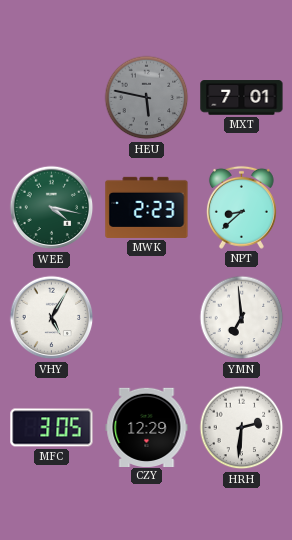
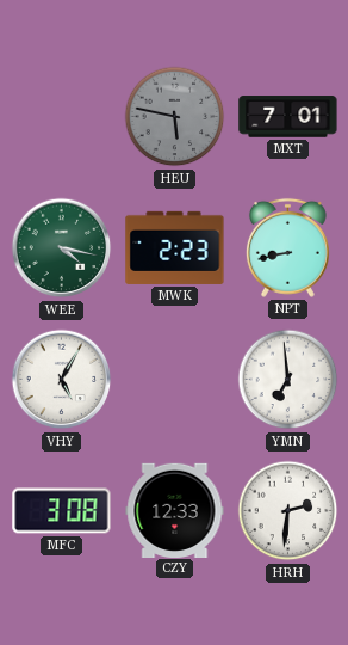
NPT: 8:38 -> 8:43 (287, 247)
MFC: 3:05 -> 3:08 (62, 511)
CZY: 12:29 -> 12:33 (175, 510)
